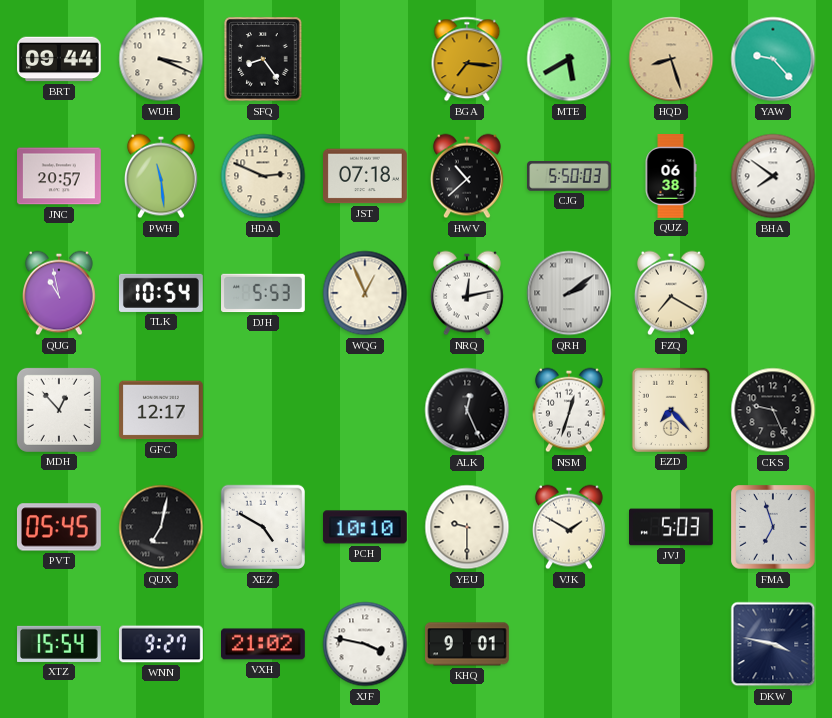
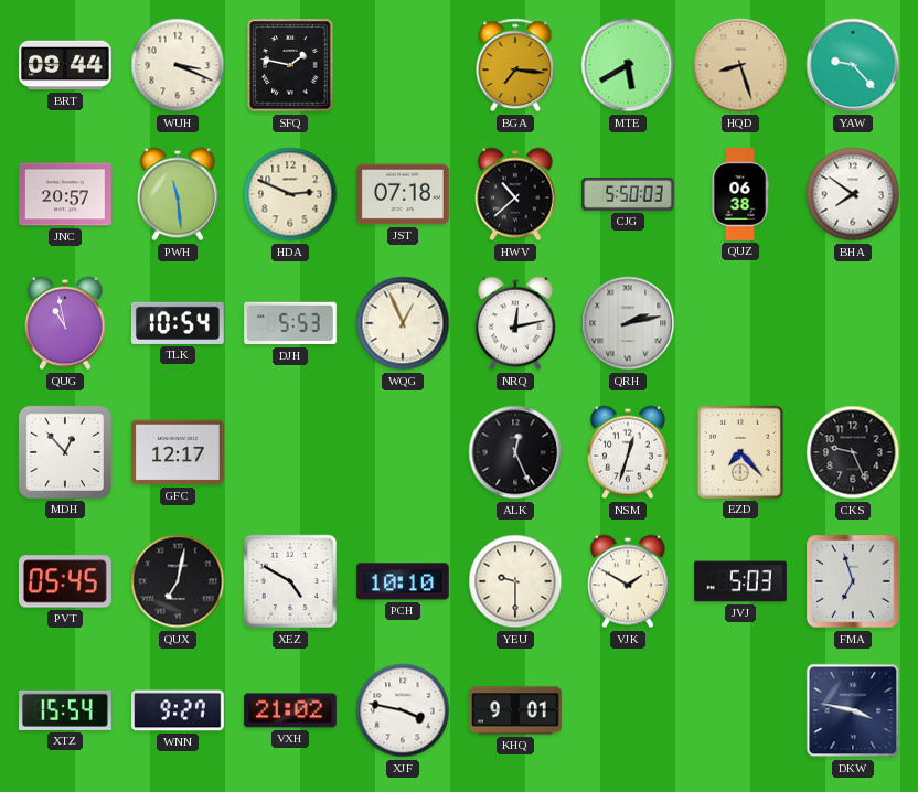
SFQ: 8:24 -> 1:47 (290, 65)
QRH: 2:09 -> 2:13 (628, 323)
FZQ: 7:20 -> none (671, 293)
